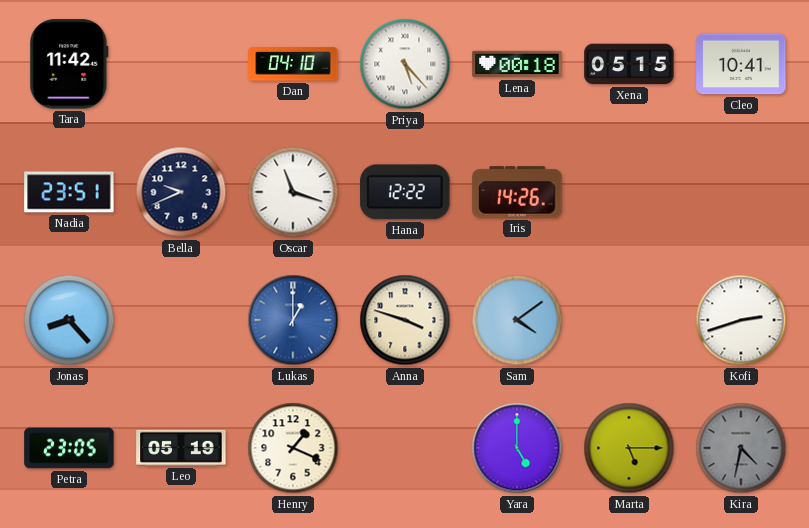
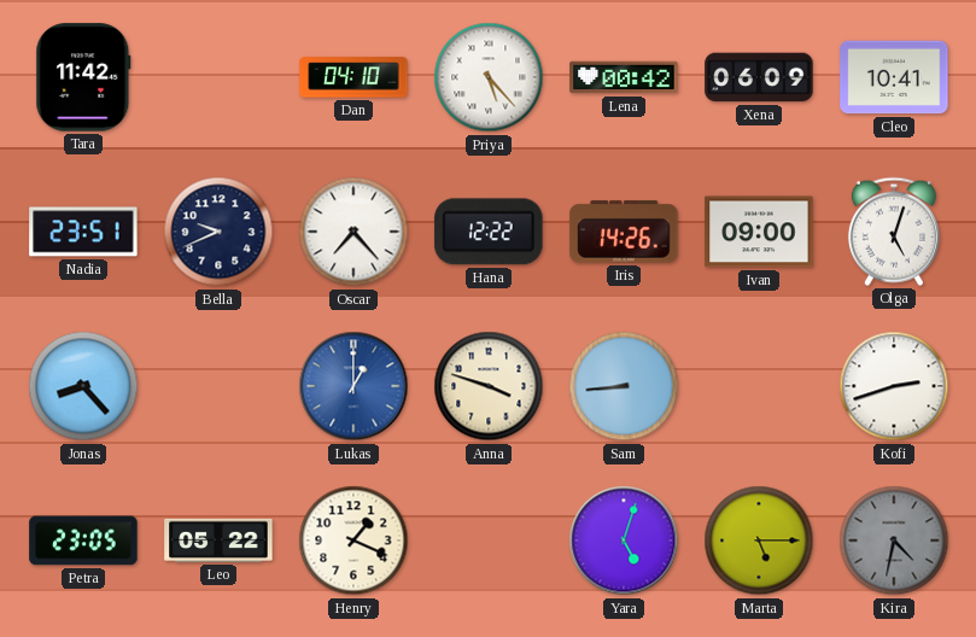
Lena: 00:18 -> 00:42 (624, 77)
Xena: 05:15 -> 06:09 (759, 77)
Oscar: 11:18 -> 7:23 (353, 232)
Ivan: none -> 09:00 (759, 232)
Olga: none -> 5:03 (894, 232)
Sam: 4:09 -> 8:44 (624, 386)
Leo: 05:19 -> 05:22 (218, 540)
Yara: 5:00 -> 5:03 (624, 540)
